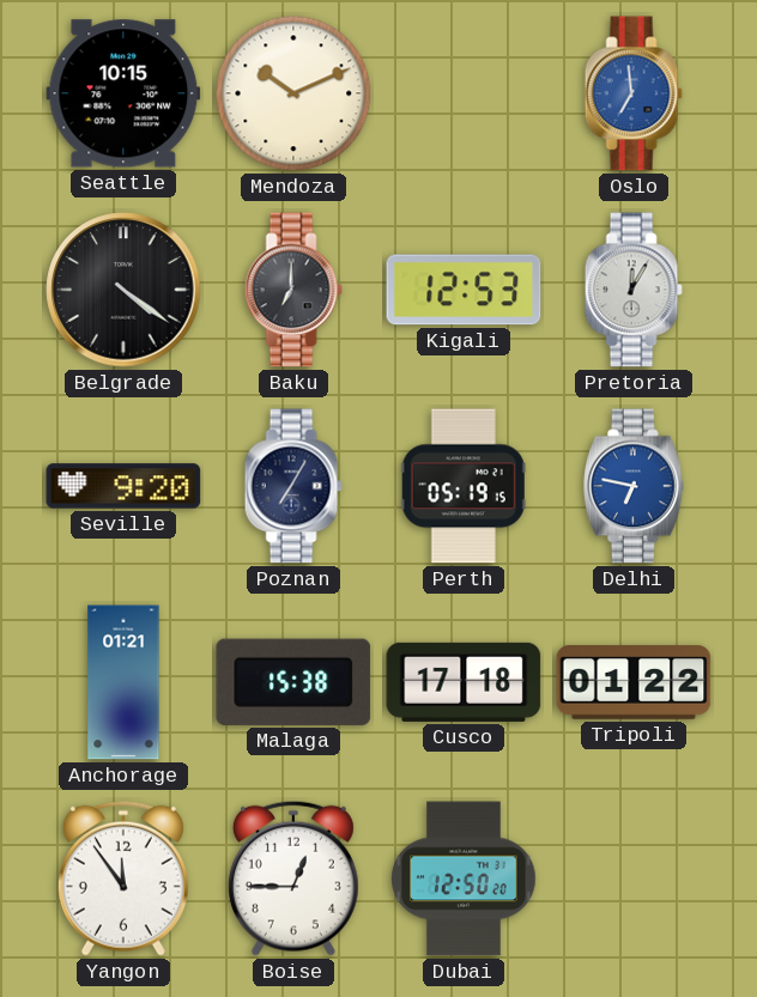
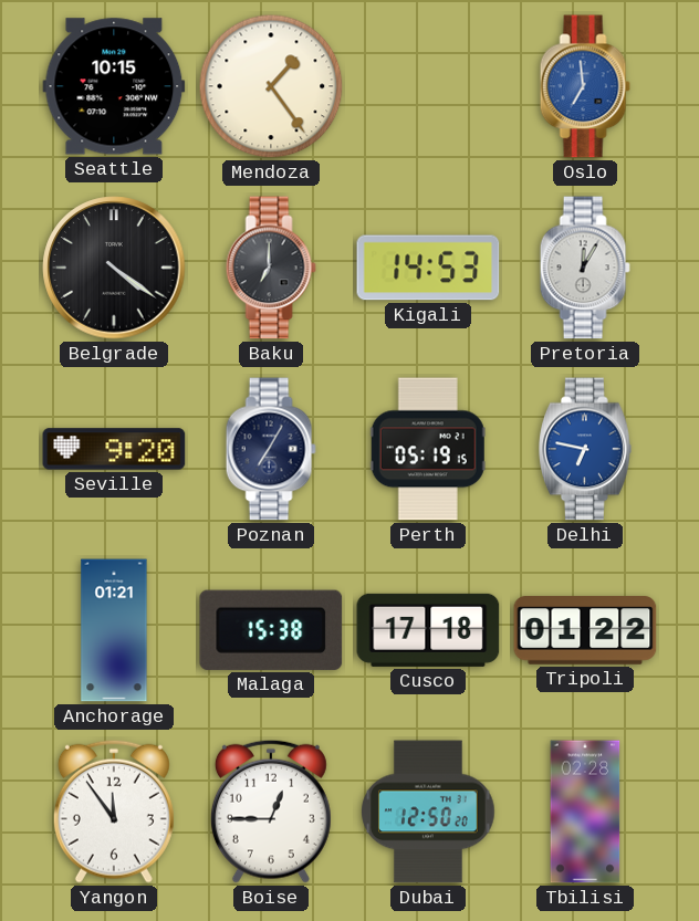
Mendoza: 10:11 -> 1:24 (271, 86)
Kigali: 12:53 -> 14:53 (428, 268)
Tbilisi: none -> 02:28 (585, 812)
